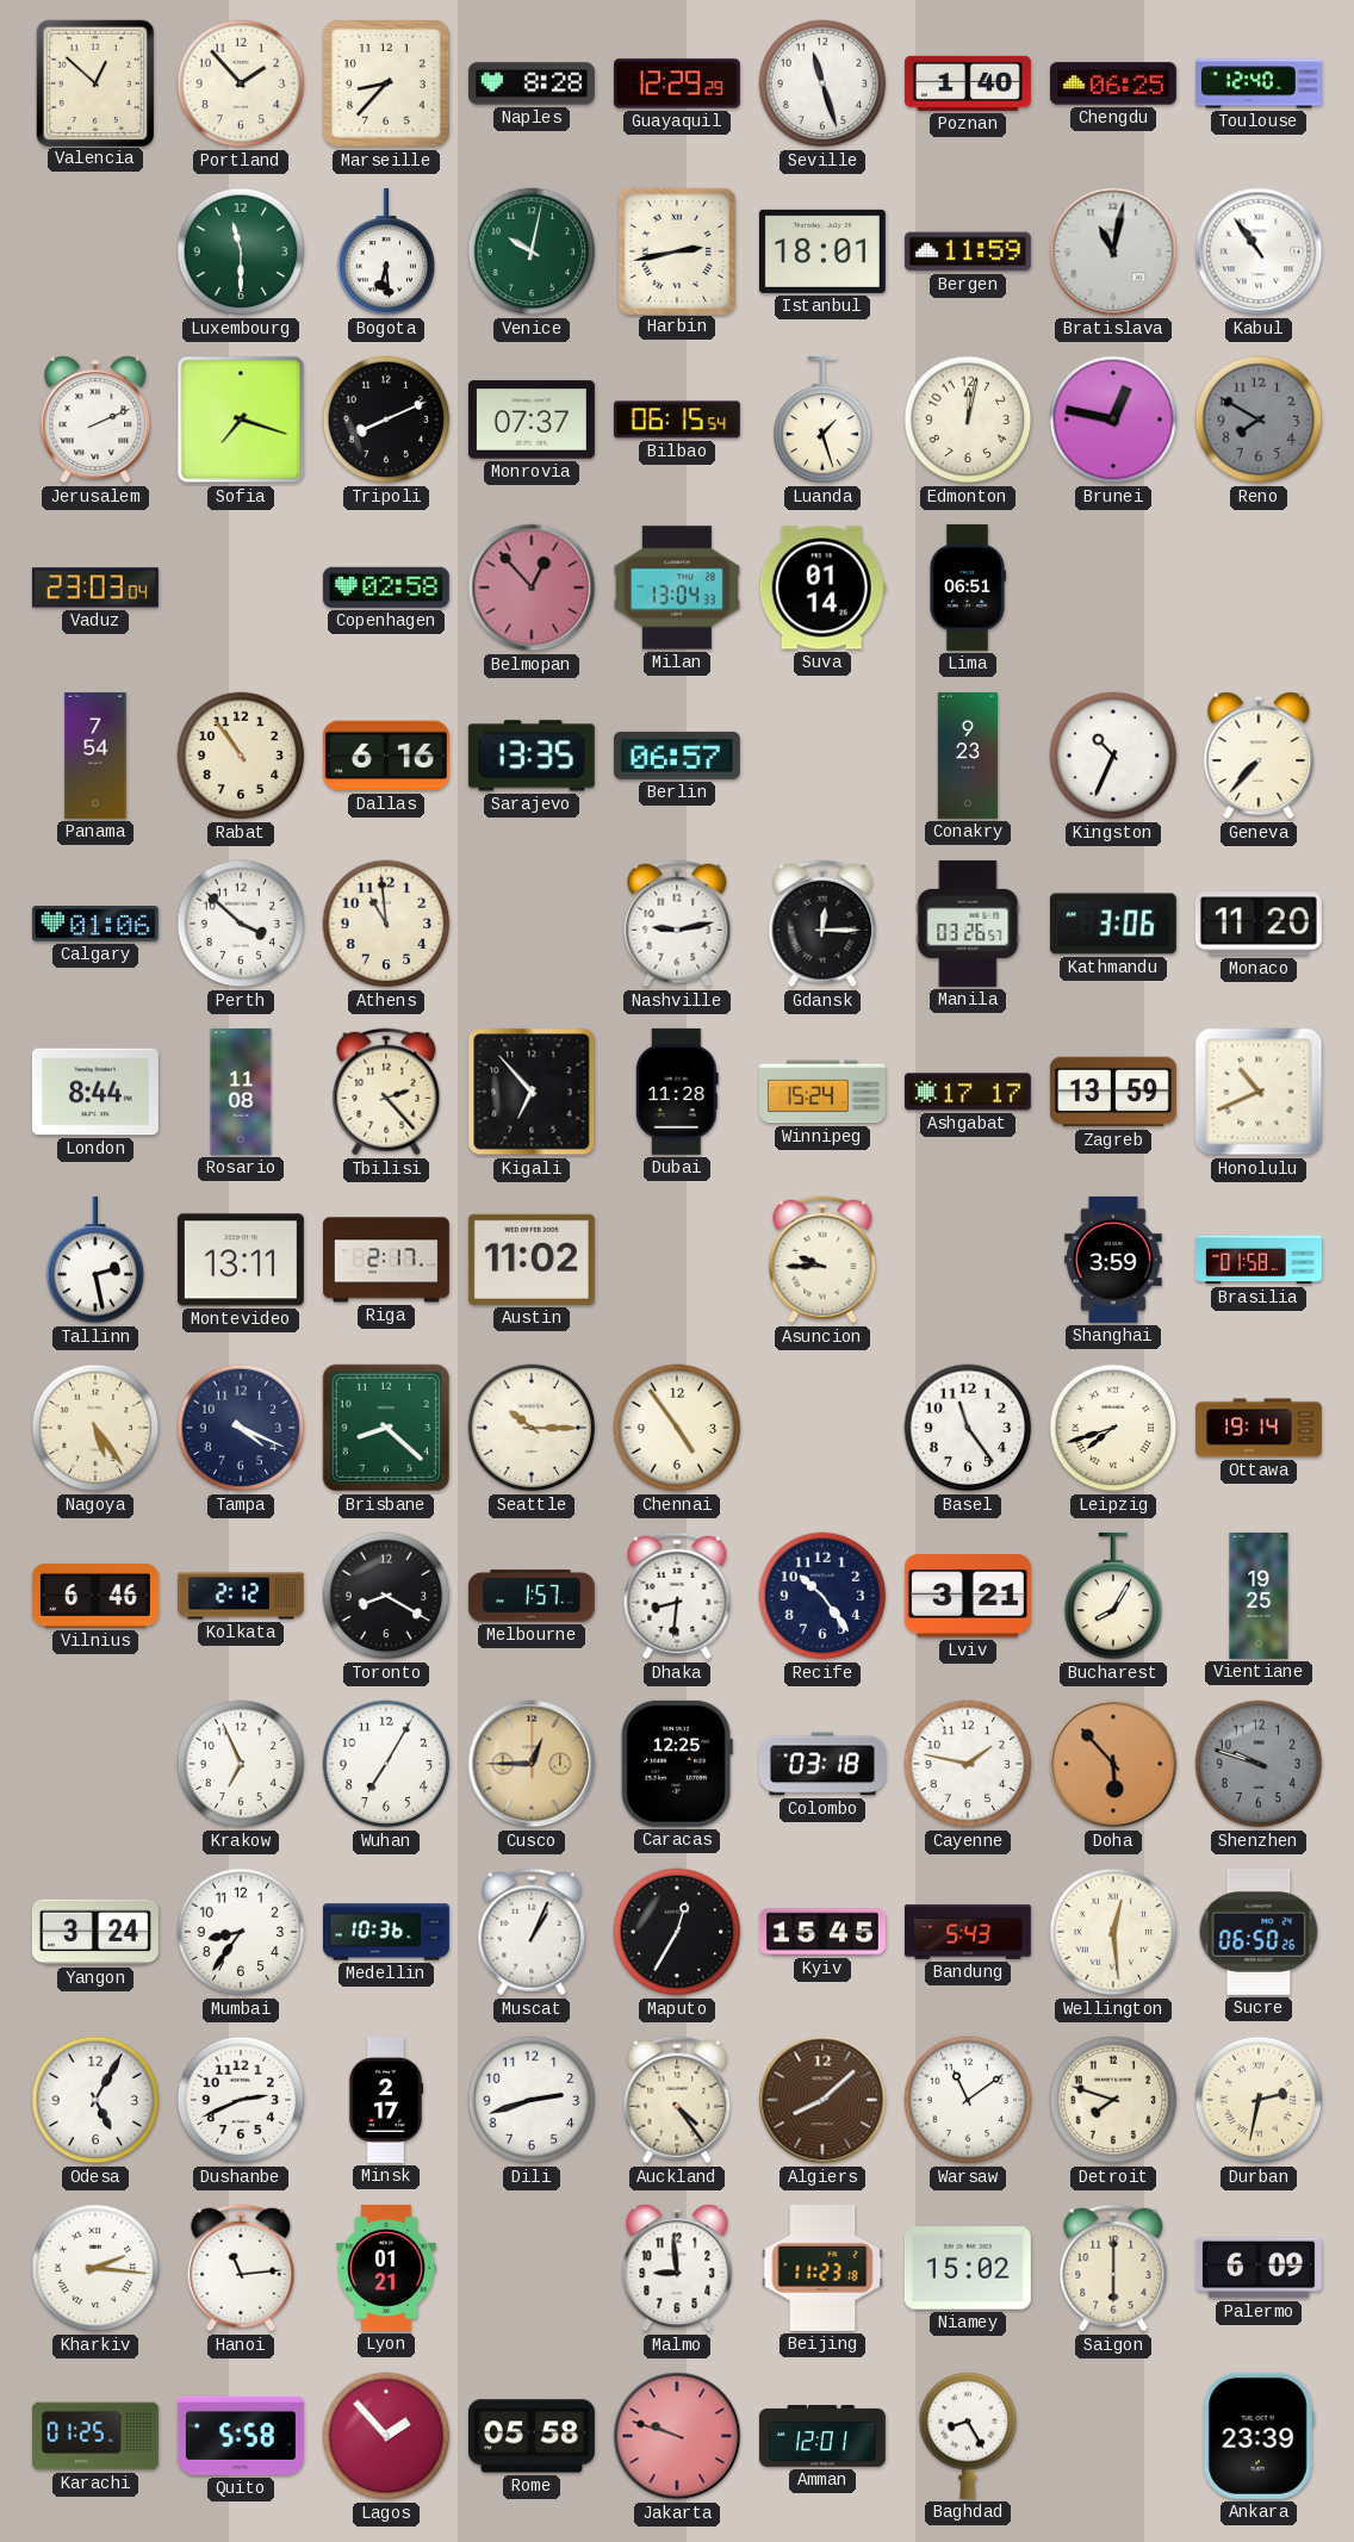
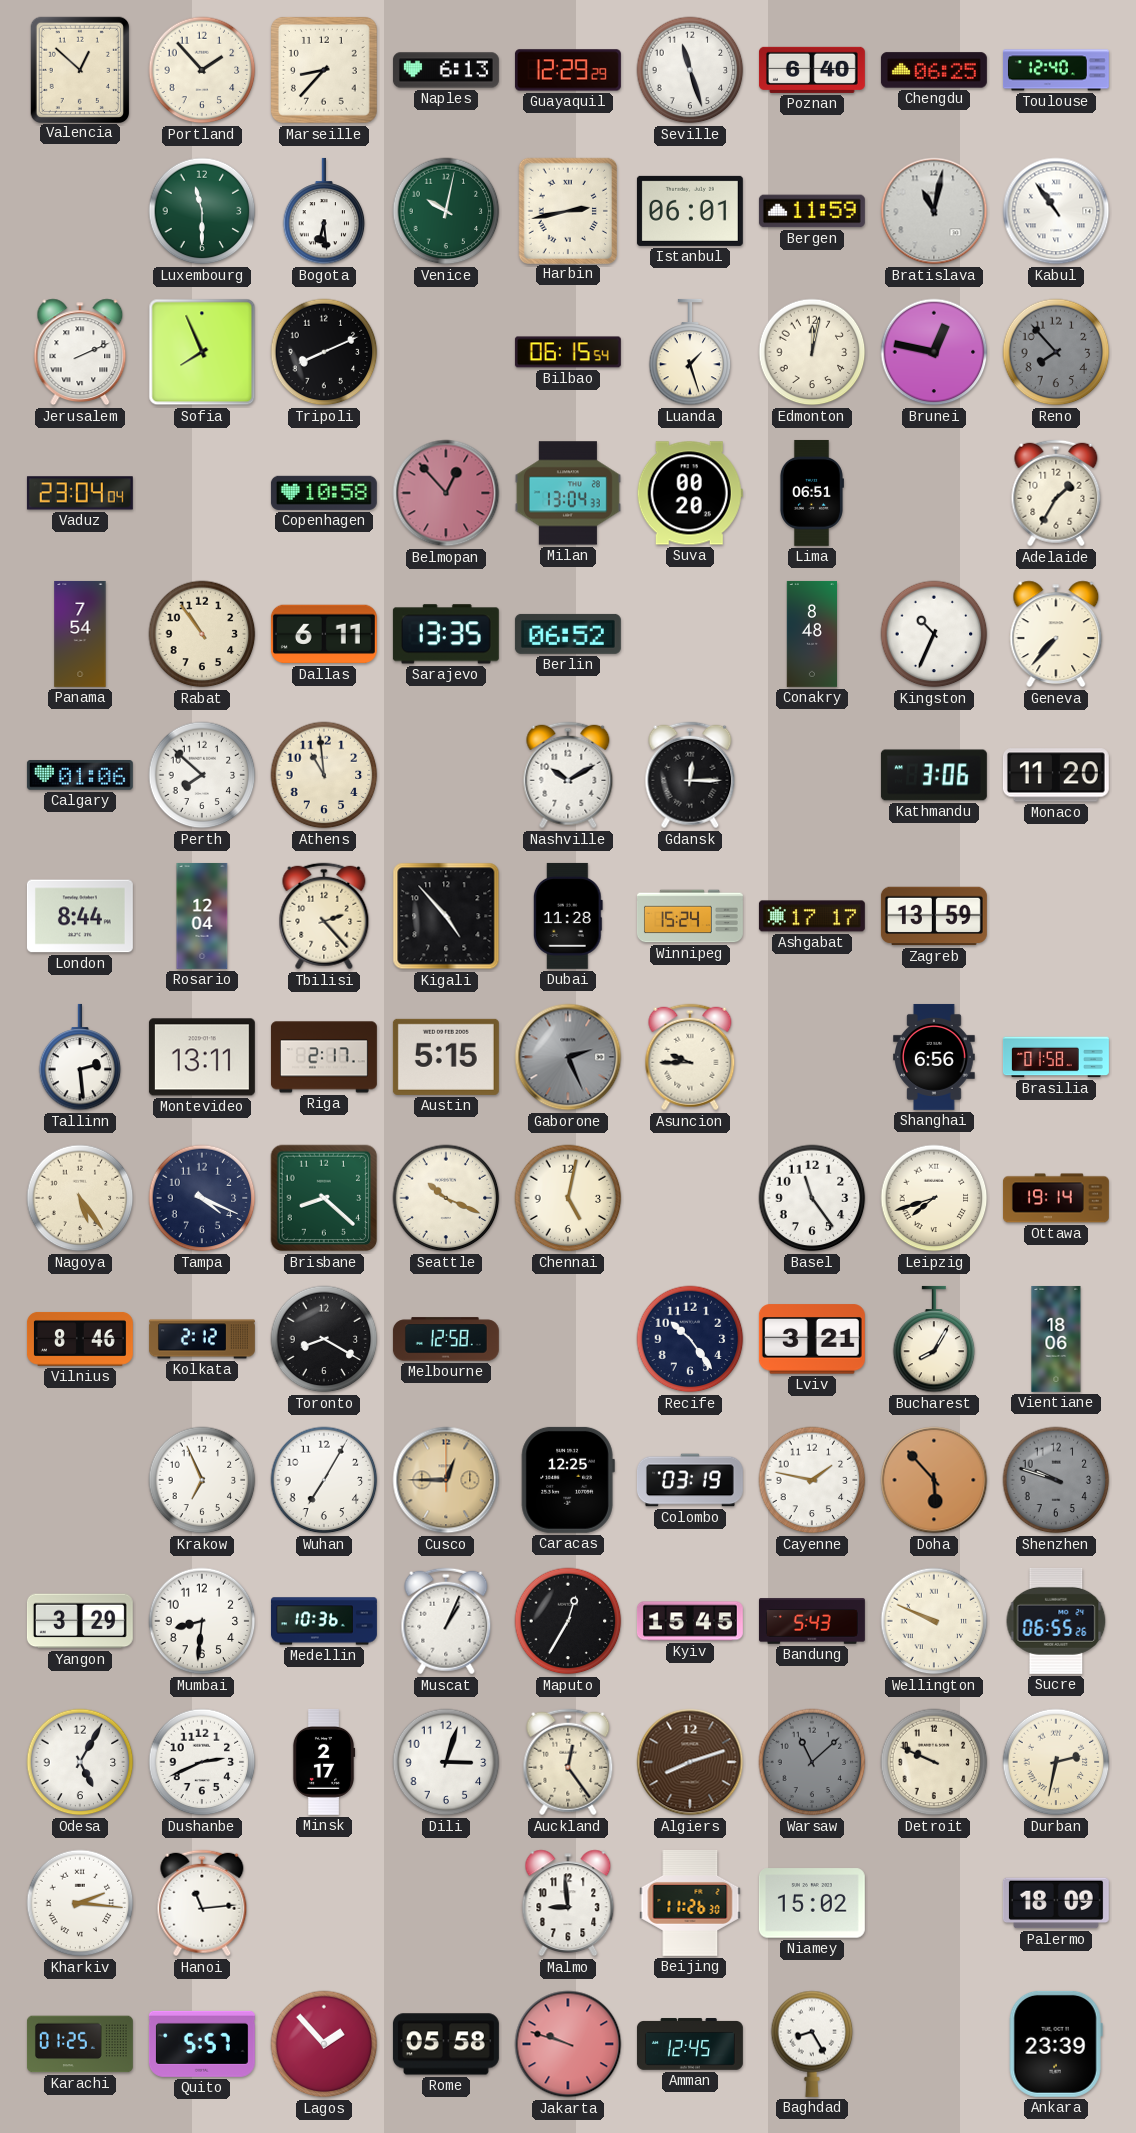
Naples: 8:28 -> 6:13 (446, 70)
Poznan: 1:40 -> 6:40 (812, 70)
Istanbul: 18:01 -> 06:01 (690, 211)
Sofia: 7:18 -> 7:56 (202, 352)
Monrovia: 07:37 -> none (532, 419)
Reno: 7:50 -> 7:53 (1056, 352)
Vaduz: 23:03 -> 23:04 (80, 493)
Copenhagen: 02:58 -> 10:58 (324, 493)
Suva: 01:14 -> 00:20 (690, 493)
Adelaide: none -> 1:35 (1056, 493)
Dallas: 6:16 -> 6:11 (324, 634)
Berlin: 06:57 -> 06:52 (568, 634)
Conakry: 9:23 -> 8:48 (811, 634)
Perth: 3:52 -> 7:52 (202, 775)
Nashville: 9:13 -> 10:10 (568, 775)
Manila: 03:26 -> none (968, 924)
Rosario: 11:08 -> 12:04 (202, 916)
Kigali: 6:53 -> 4:53 (446, 916)
Honolulu: 10:41 -> none (1259, 1092)
Tallinn: 2:28 -> 2:29 (80, 1057)
Austin: 11:02 -> 5:15 (446, 1057)
Gaborone: none -> 2:26 (568, 1057)
Shanghai: 3:59 -> 6:56 (935, 1057)
Seattle: 10:15 -> 10:19 (446, 1198)
Chennai: 4:54 -> 5:02 (568, 1198)
Vilnius: 6:46 -> 8:46 (80, 1339)
Melbourne: 1:57 -> 12:58 (446, 1339)
Dhaka: 8:31 -> none (677, 1596)
Vientiane: 19:25 -> 18:06 (1056, 1339)
Colombo: 03:18 -> 03:19 (690, 1480)
Yangon: 3:24 -> 3:29 (80, 1621)
Mumbai: 8:36 -> 8:31 (202, 1621)
Wellington: 12:29 -> 9:49 (934, 1621)
Sucre: 06:50 -> 06:55 (1056, 1621)
Dili: 2:42 -> 3:03 (446, 1762)
Auckland: 4:24 -> 12:24 (568, 1762)
Algiers: 8:08 -> 8:12 (690, 1762)
Warsaw: 11:09 -> 11:08 (812, 1762)
Warsaw dial: white -> grey (812, 1762)
Detroit: 7:48 -> 9:49 (934, 1762)
Lyon: 01:21 -> none (386, 2268)
Beijing: 11:23 -> 11:26 (690, 1903)
Saigon: 6:00 -> none (1113, 2268)
Palermo: 6:09 -> 18:09 (1056, 1903)
Quito: 5:58 -> 5:57 (202, 2044)
Amman: 12:01 -> 12:45 (690, 2044)
